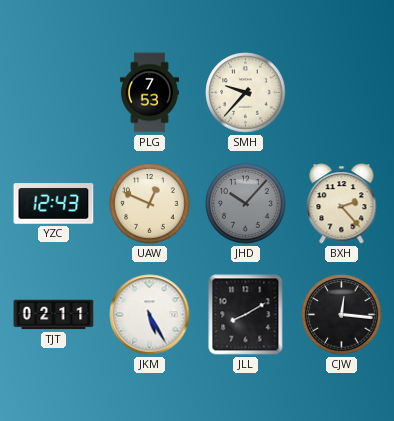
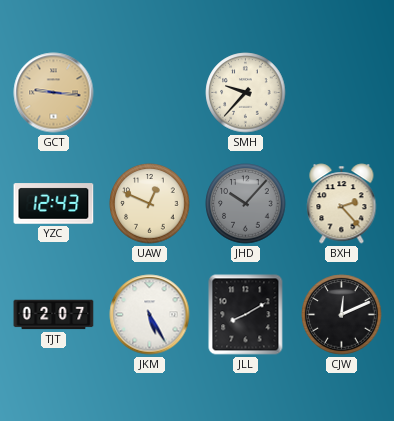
GCT: none -> 9:16 (54, 93)
PLG: 7:53 -> none (149, 93)
TJT: 02:11 -> 02:07 (54, 315)
CJW: 12:16 -> 12:11 (342, 315)
